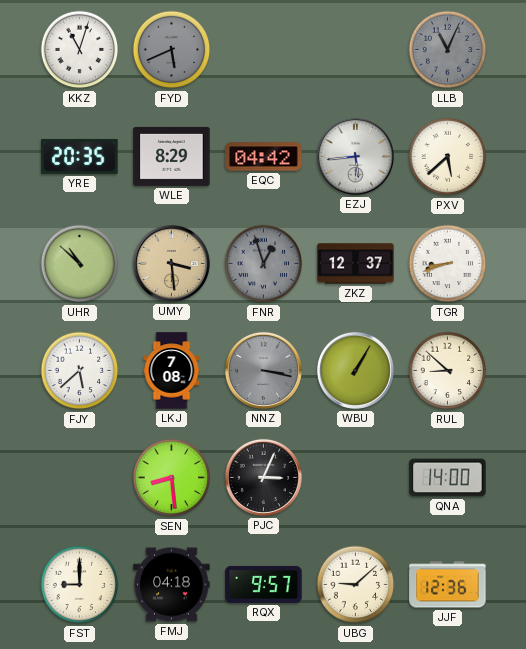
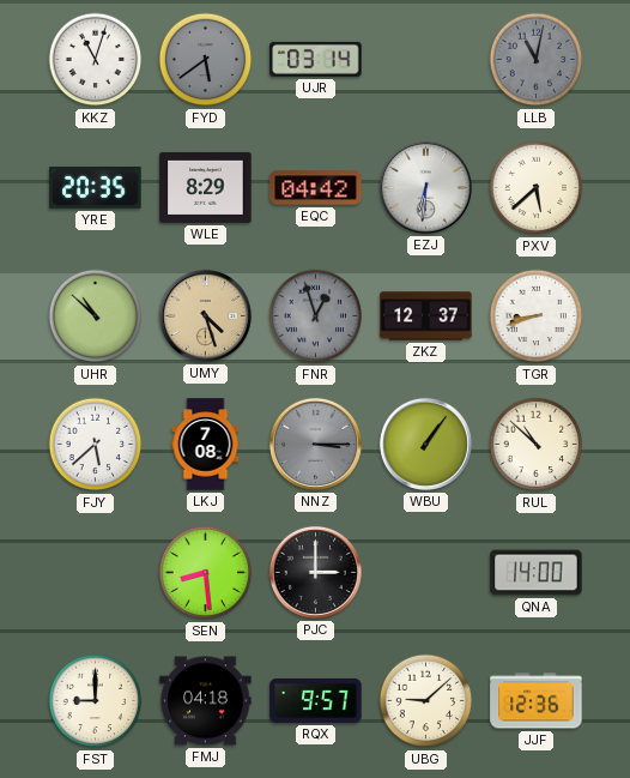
FYD: 5:41 -> 5:39 (206, 60)
UJR: none -> 03:14 (316, 59)
LLB: 11:04 -> 11:02 (537, 60)
EZJ: 5:44 -> 6:31 (425, 187)
UMY: 3:29 -> 4:27 (205, 315)
NNZ: 3:17 -> 3:15 (315, 444)
WBU: 1:05 -> 1:06 (425, 444)
RUL: 8:52 -> 10:52 (537, 445)
PJC: 3:04 -> 3:00 (315, 572)
